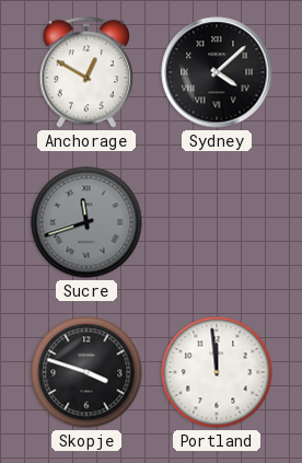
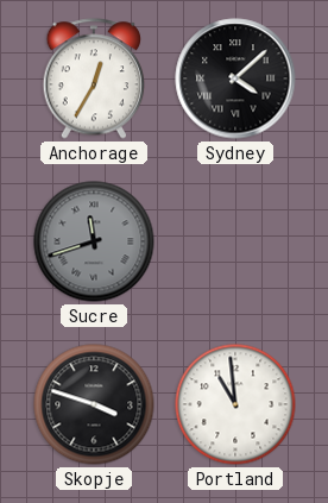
Anchorage: 12:50 -> 12:35 (94, 78)
Portland: 11:59 -> 10:59 (235, 404)
